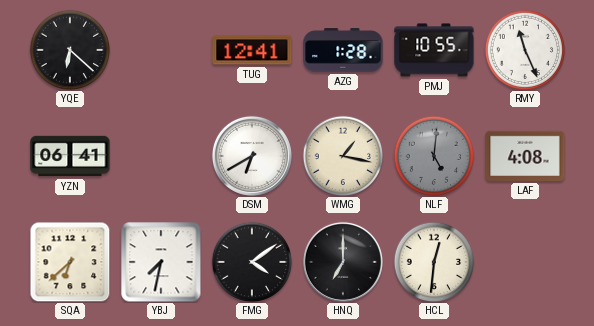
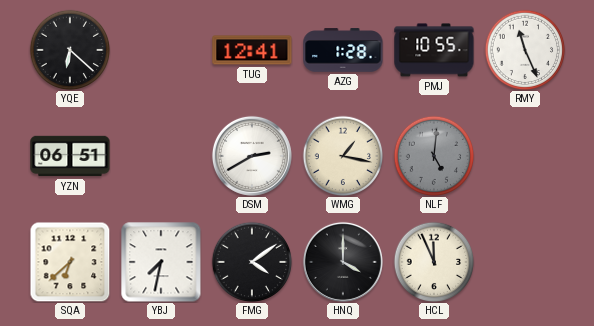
YZN: 06:41 -> 06:51 (70, 156)
DSM: 6:40 -> 2:40 (252, 156)
LAF: 4:08 -> none (525, 156)
HNQ: 7:00 -> 4:00 (343, 262)
HCL: 12:31 -> 11:56 (434, 262)
